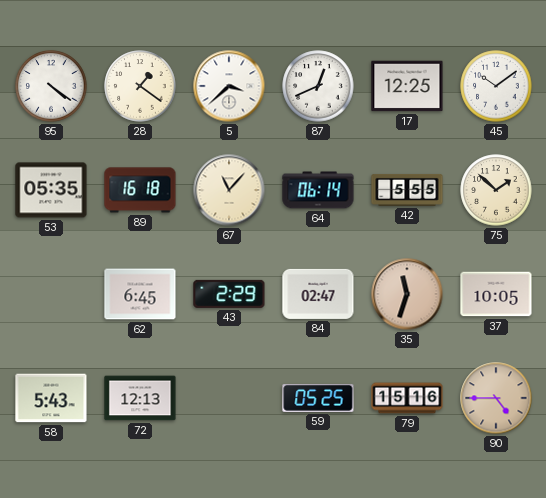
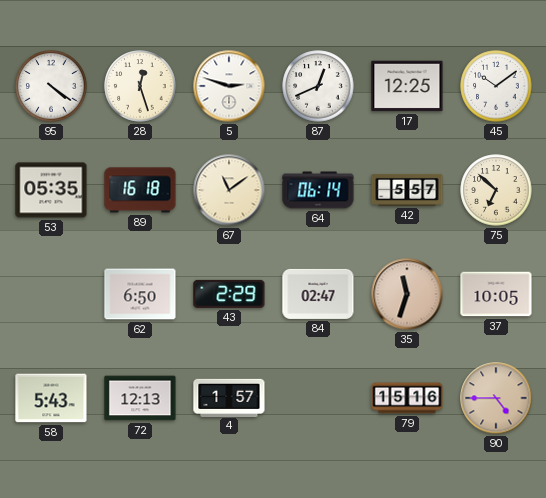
28: 1:21 -> 12:27 (140, 86)
5: 3:38 -> 2:48 (229, 86)
67: 11:07 -> 11:09 (229, 190)
42: 5:55 -> 5:57 (407, 190)
75: 1:52 -> 6:52 (496, 190)
62: 6:45 -> 6:50 (140, 294)
4: none -> 1:57 (229, 397)
59: 05:25 -> none (318, 399)
